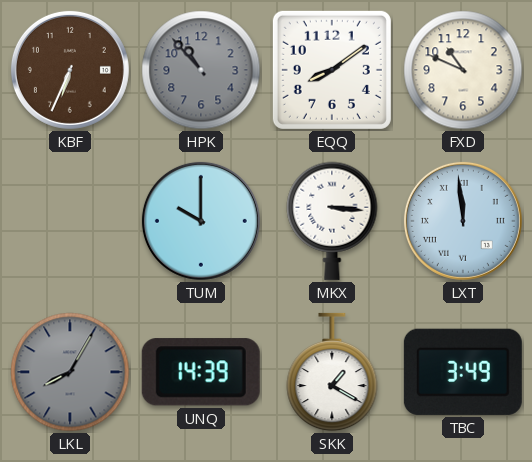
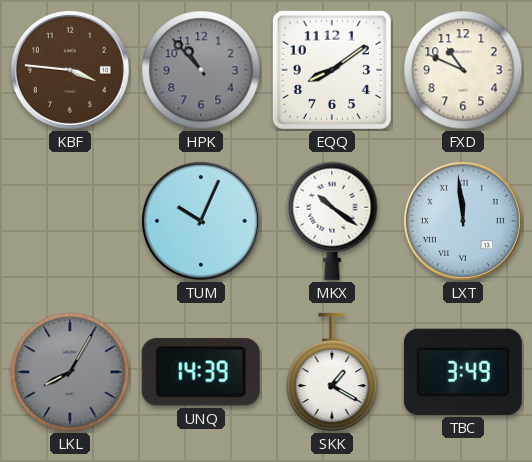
KBF: 6:34 -> 3:46 (70, 70)
TUM: 10:00 -> 10:04 (201, 221)
MKX: 3:16 -> 10:21 (332, 221)
